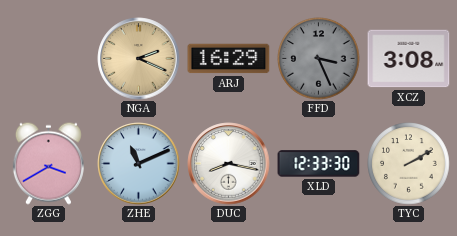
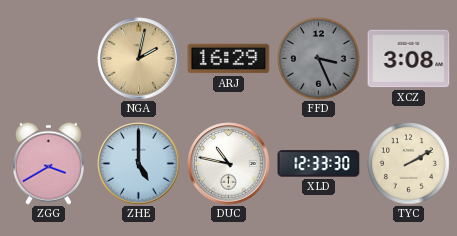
NGA: 2:19 -> 2:02 (139, 59)
ZHE: 11:11 -> 5:00 (139, 164)
DUC: 8:17 -> 10:47 (229, 164)
